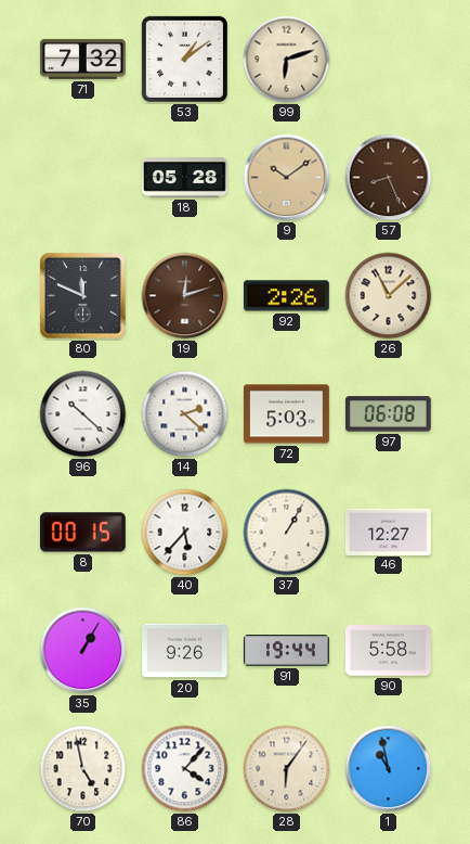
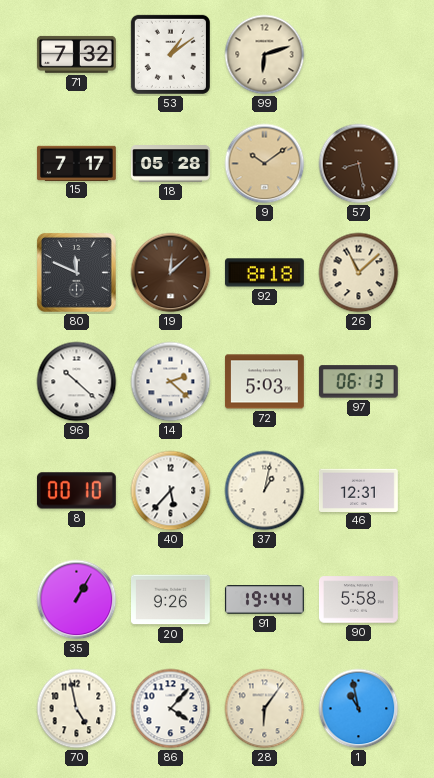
15: none -> 7:17 (76, 163)
57: 8:26 -> 8:28 (359, 164)
19: 12:12 -> 12:08 (171, 273)
92: 2:26 -> 8:18 (264, 273)
97: 06:08 -> 06:13 (358, 382)
8: 00:15 -> 00:10 (76, 491)
37: 1:05 -> 1:02 (265, 491)
46: 12:27 -> 12:31 (359, 490)
